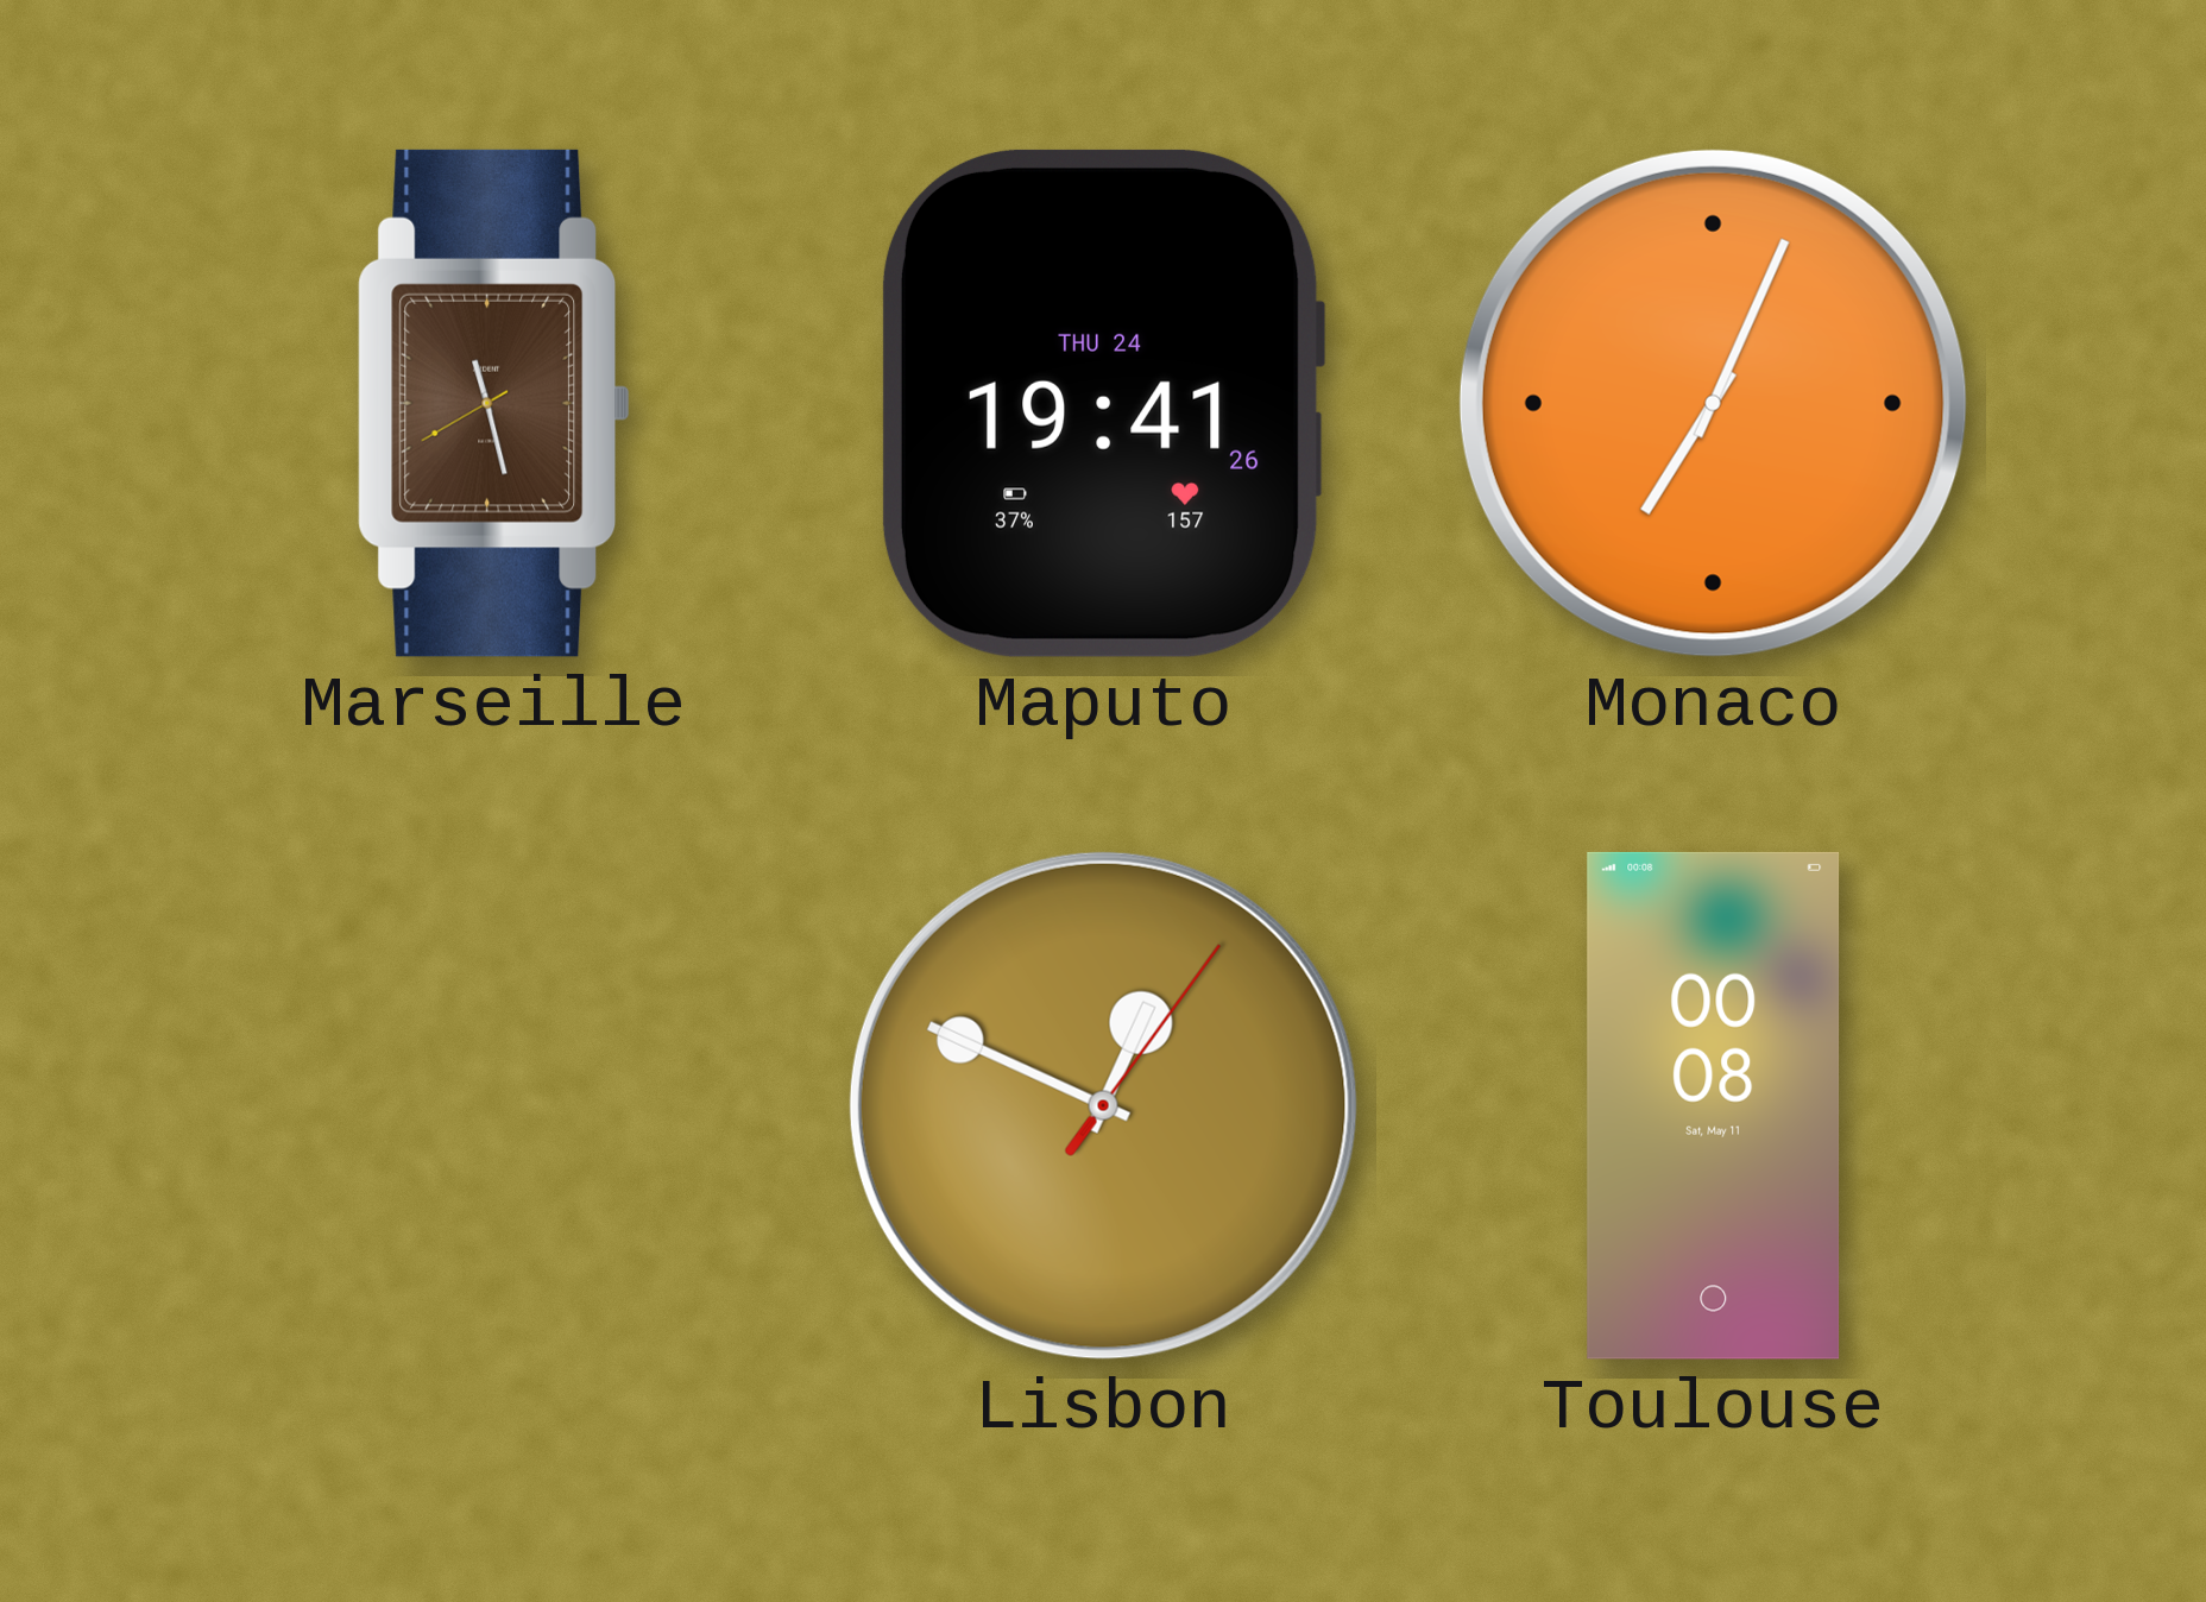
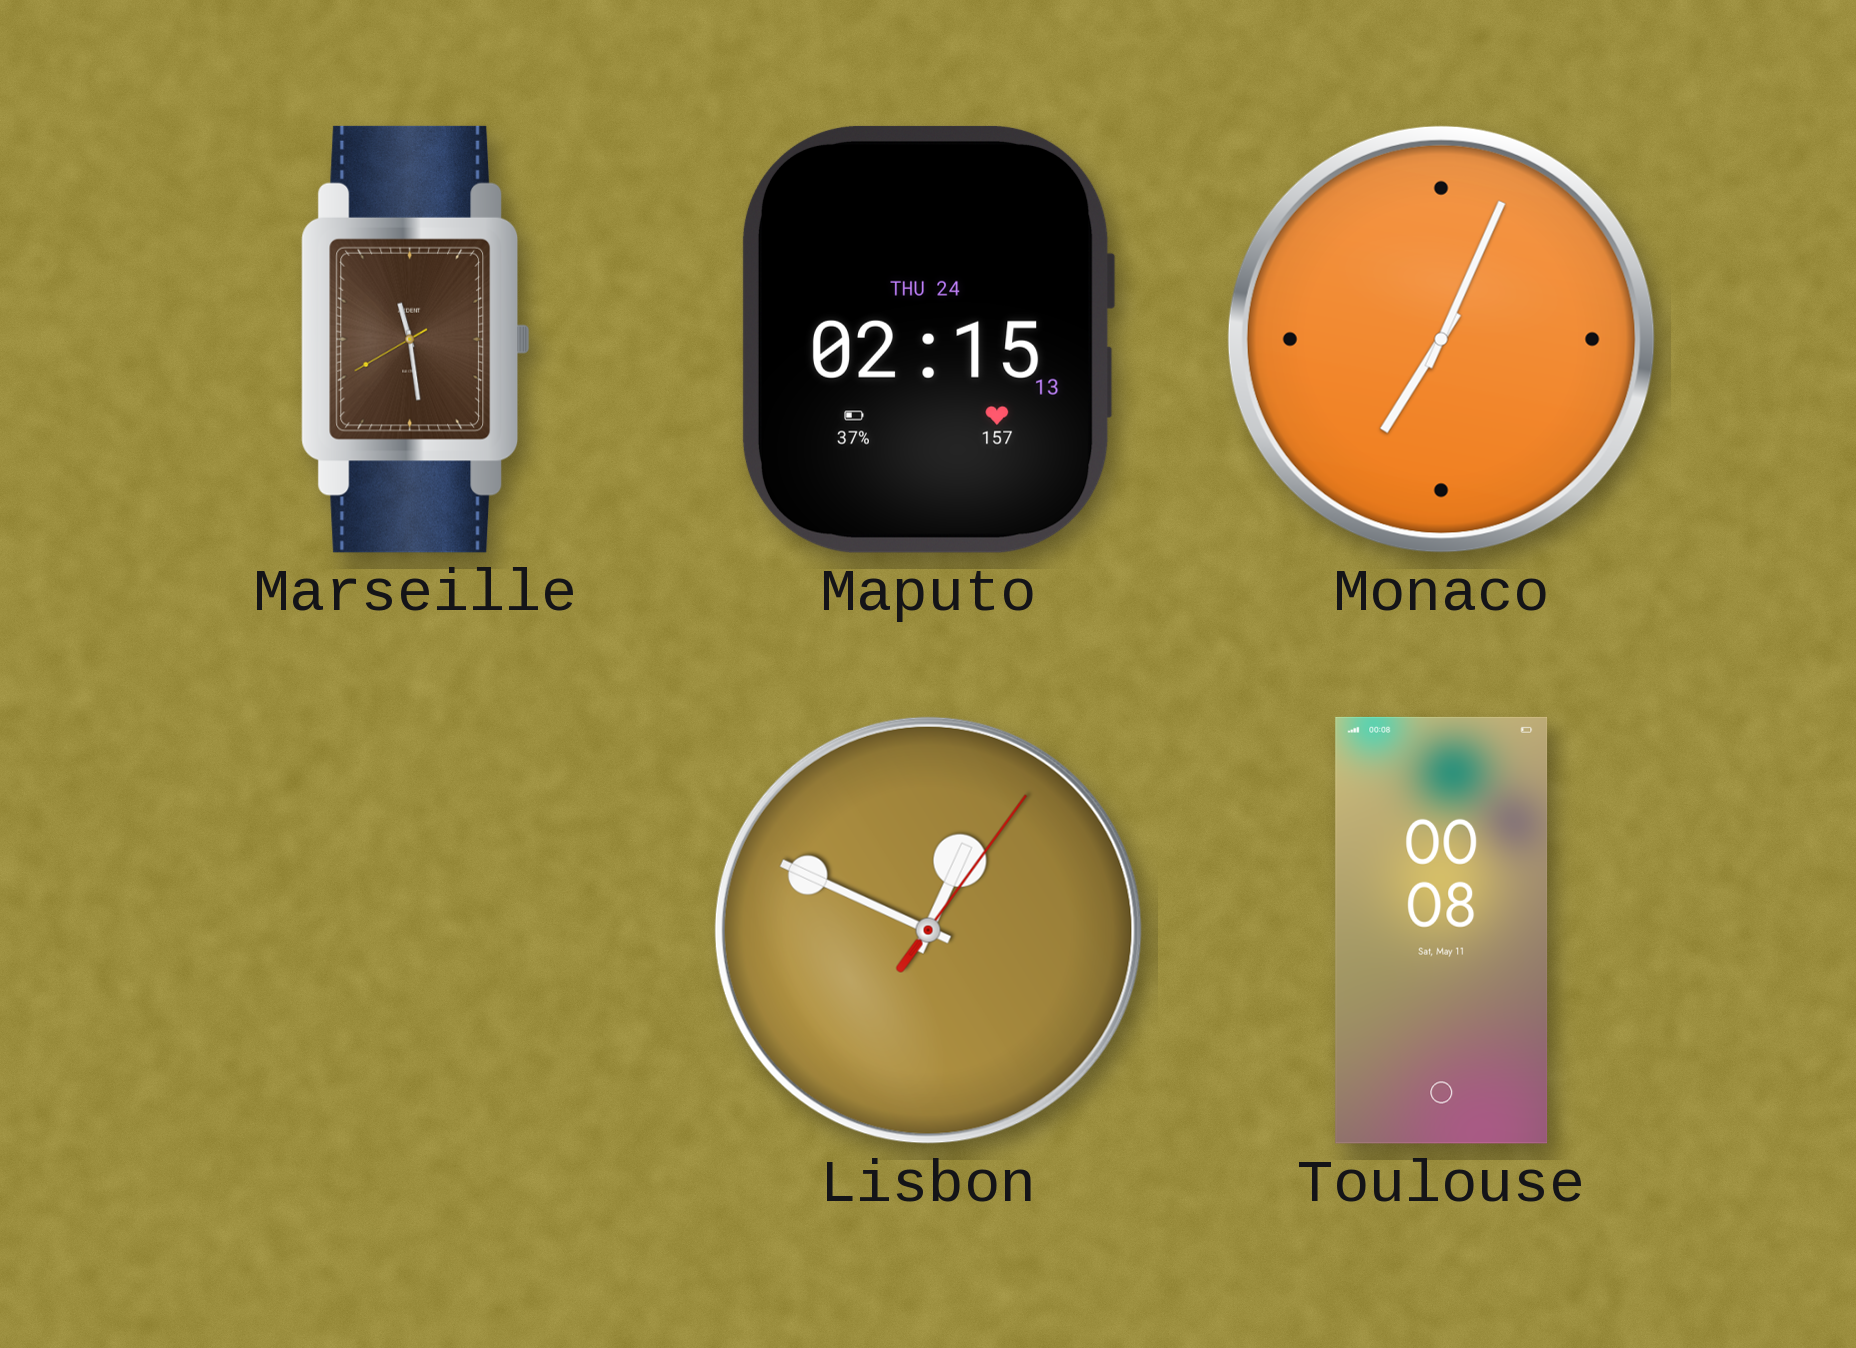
Marseille: 11:27 -> 11:28 (416, 339)
Maputo: 19:41 -> 02:15 (928, 339)
